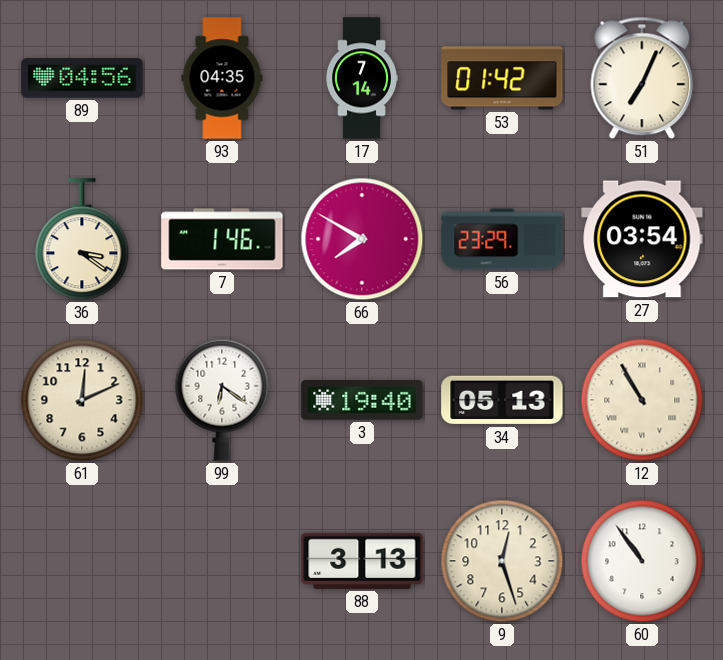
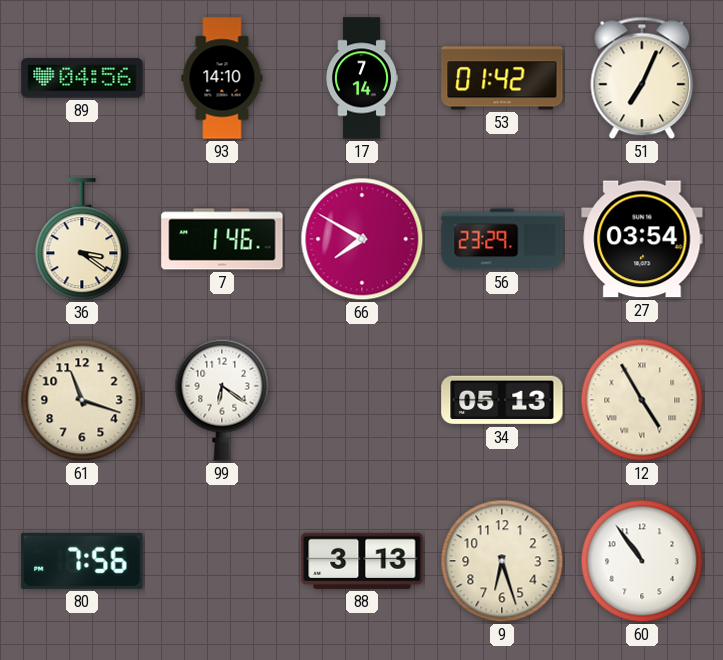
93: 04:35 -> 14:10 (222, 78)
61: 12:11 -> 11:18 (82, 400)
3: 19:40 -> none (362, 401)
12: 10:55 -> 4:55 (642, 400)
80: none -> 7:56 (82, 561)
9: 12:27 -> 6:27 (502, 561)
